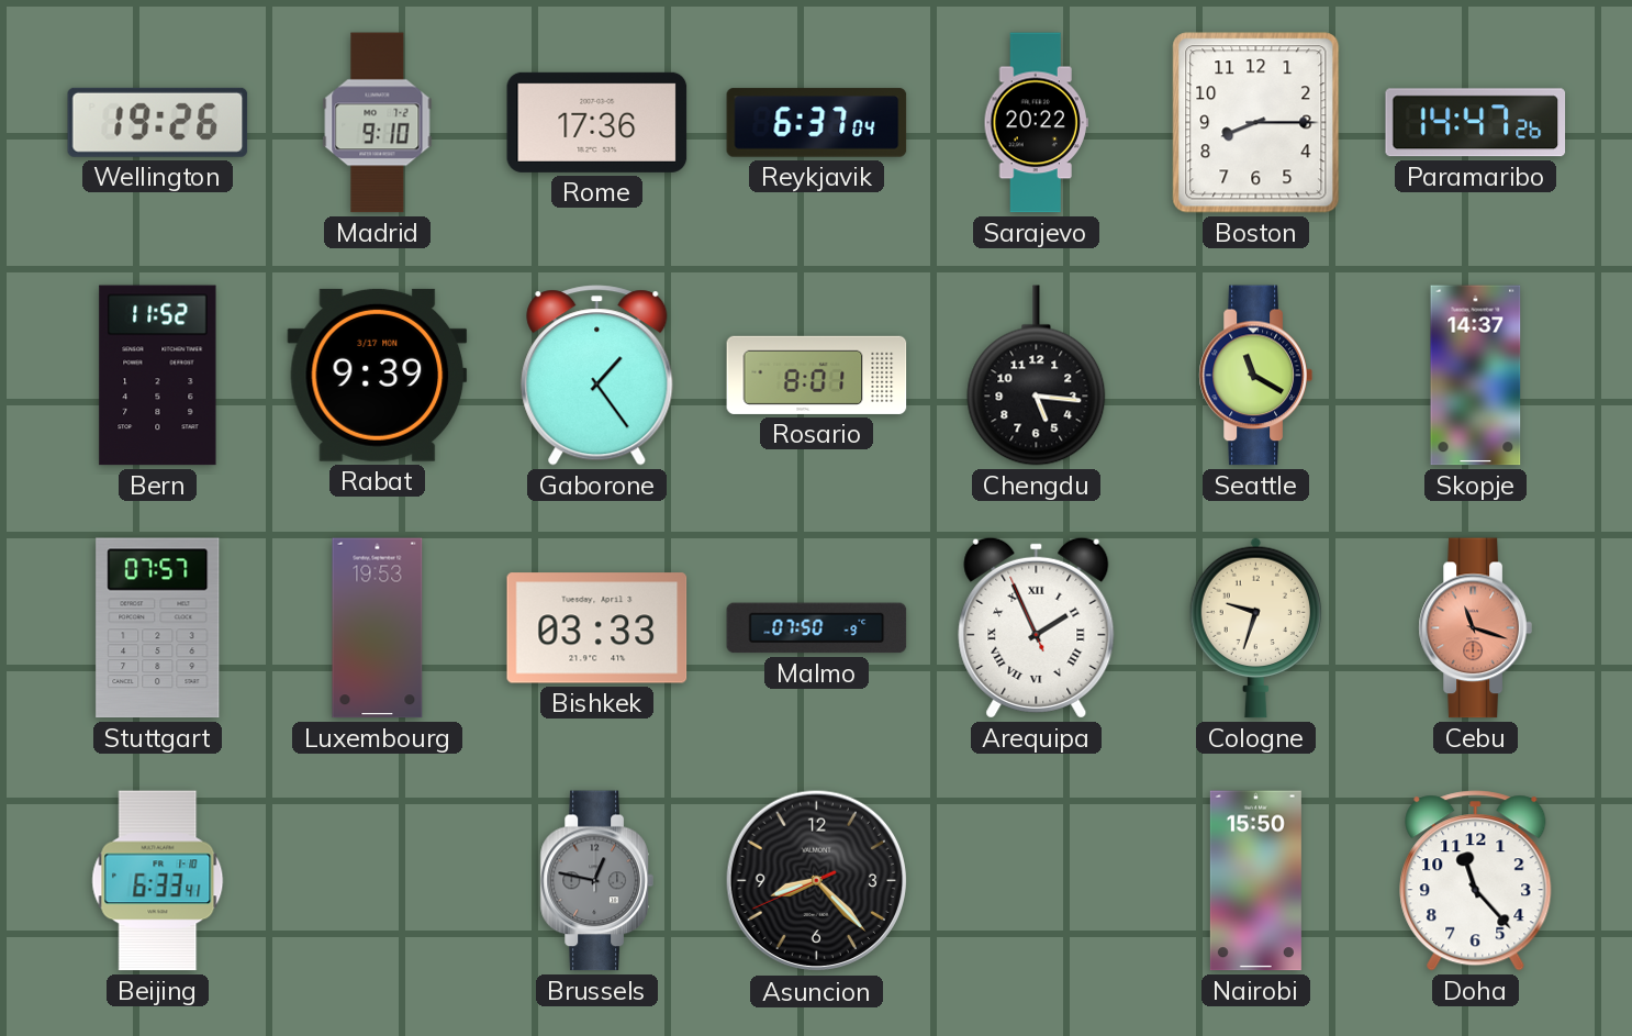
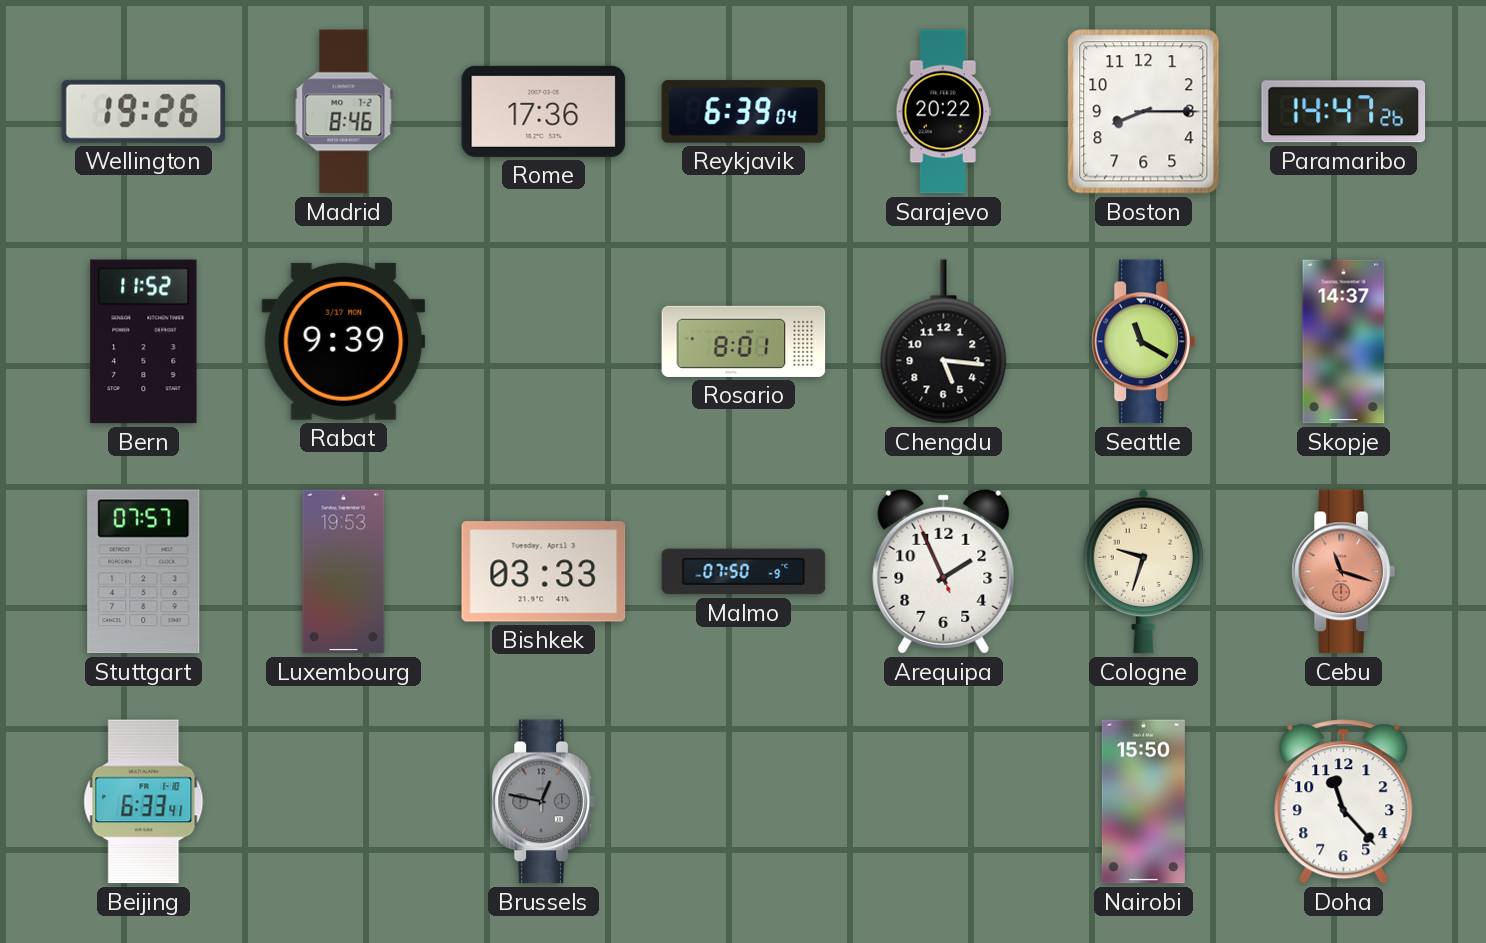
Madrid: 9:10 -> 8:46 (344, 112)
Reykjavik: 6:37 -> 6:39 (744, 112)
Gaborone: 1:24 -> none (597, 376)
Arequipa numerals: Roman -> Arabic (944, 571)
Asuncion: 8:22 -> none (817, 881)
